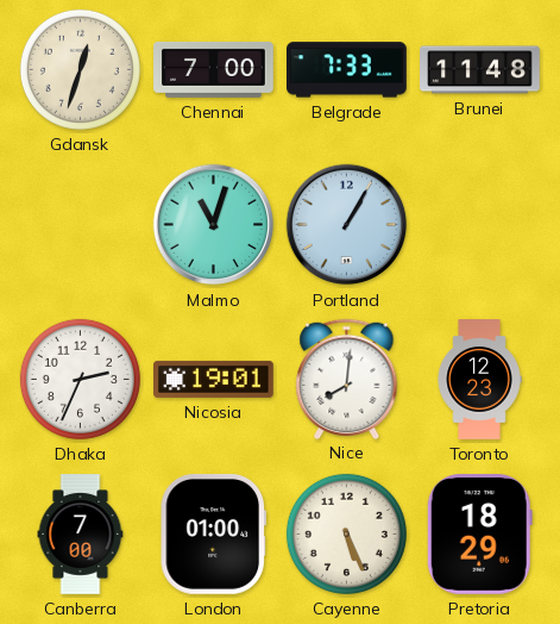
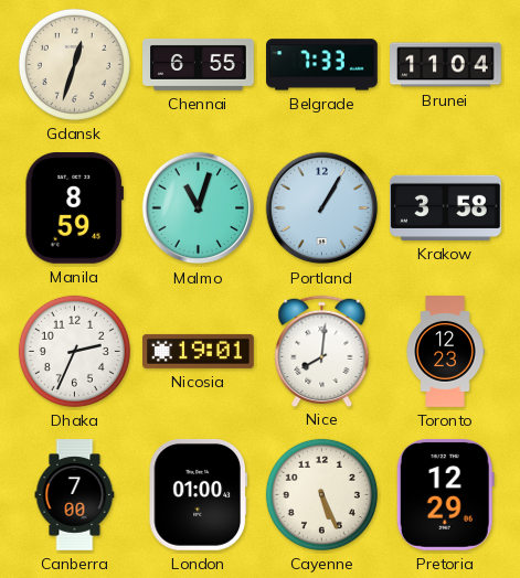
Chennai: 7:00 -> 6:55 (199, 64)
Brunei: 11:48 -> 11:04 (446, 65)
Manila: none -> 8:59 (74, 208)
Krakow: none -> 3:58 (446, 207)
Pretoria: 18:29 -> 12:29 (445, 495)
